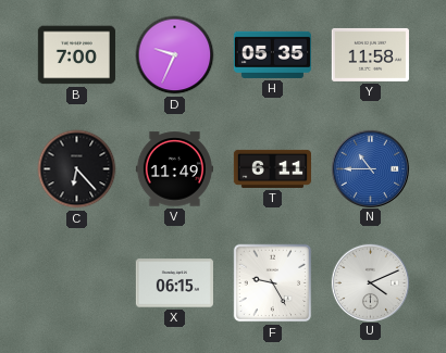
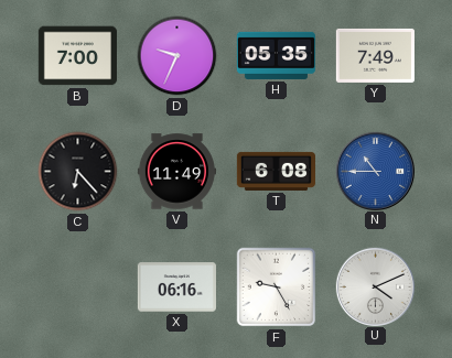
Y: 11:58 -> 7:49 (375, 55)
T: 6:11 -> 6:08 (276, 171)
X: 06:15 -> 06:16 (176, 288)
